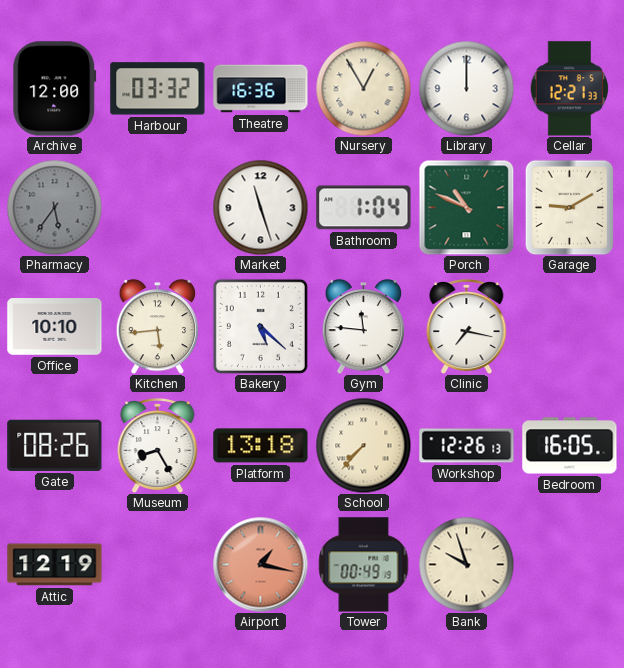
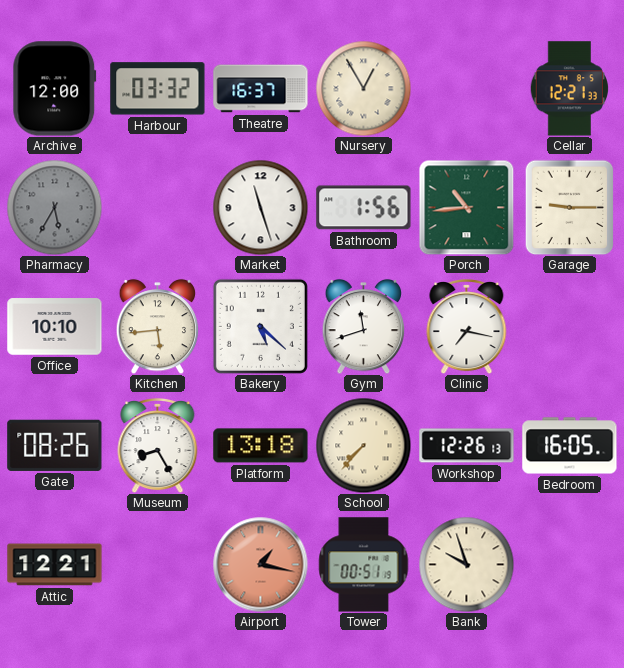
Theatre: 16:36 -> 16:37 (261, 89)
Library: 12:00 -> none (466, 88)
Pharmacy: 5:36 -> 5:35 (54, 207)
Bathroom: 1:04 -> 1:56 (364, 208)
Porch: 10:49 -> 10:44 (466, 207)
Garage: 9:10 -> 9:15 (570, 207)
Gym: 11:46 -> 11:42 (364, 326)
Attic: 12:19 -> 12:21 (55, 565)
Tower: 00:49 -> 00:51 (364, 565)
